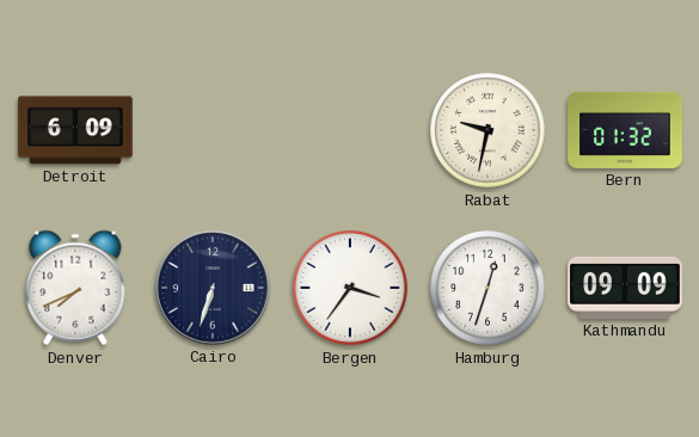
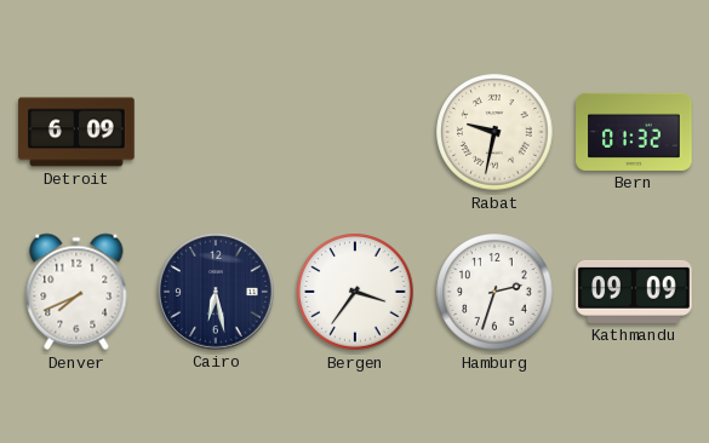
Cairo: 6:33 -> 6:28 (216, 292)
Hamburg: 12:33 -> 2:33 (494, 292)
